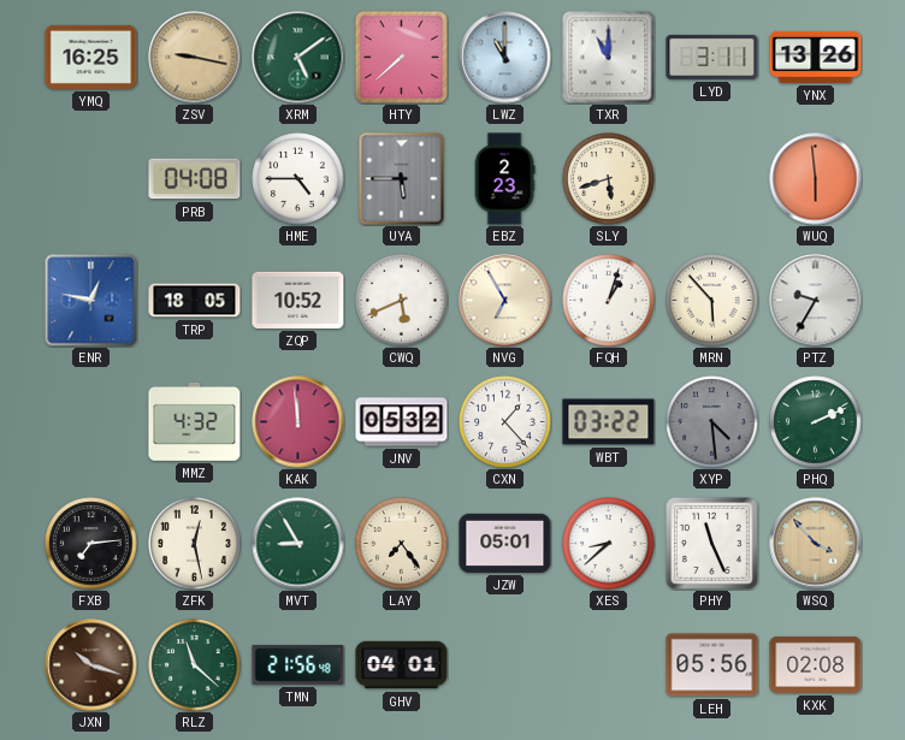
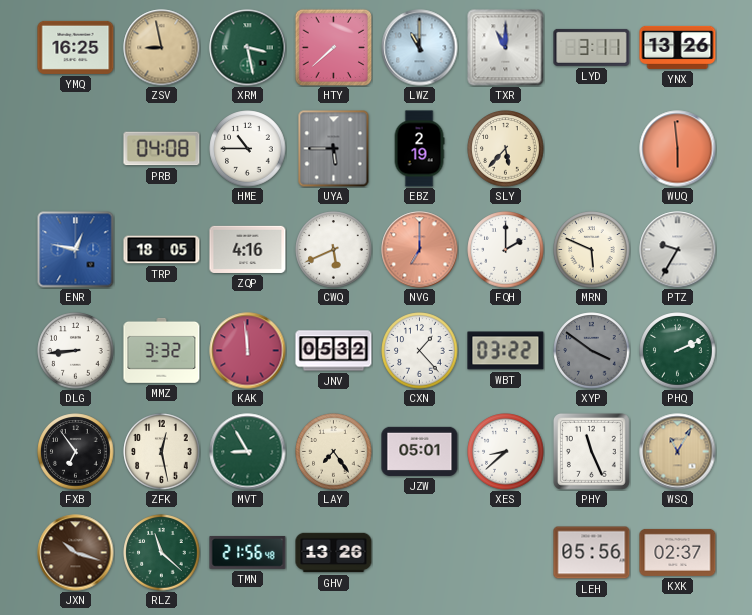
ZSV: 9:17 -> 8:58 (162, 48)
XRM: 5:09 -> 3:28 (248, 48)
HME: 4:45 -> 10:45 (248, 149)
EBZ: 2:23 -> 2:19 (419, 149)
SLY: 5:42 -> 5:37 (506, 149)
ZQP: 10:52 -> 4:16 (248, 249)
NVG: 6:55 -> 7:00 (420, 250)
NVG dial: cream -> salmon (420, 250)
FQH: 1:03 -> 2:00 (506, 250)
MRN: 5:53 -> 5:49 (592, 250)
DLG: none -> 8:44 (76, 351)
MMZ: 4:32 -> 3:32 (162, 350)
XYP: 4:29 -> 3:51 (592, 351)
FXB: 7:14 -> 6:54 (76, 452)
WSQ: 3:53 -> 11:05 (678, 452)
GHV: 04:01 -> 13:26 (334, 553)
KXK: 02:08 -> 02:37 (678, 552)
